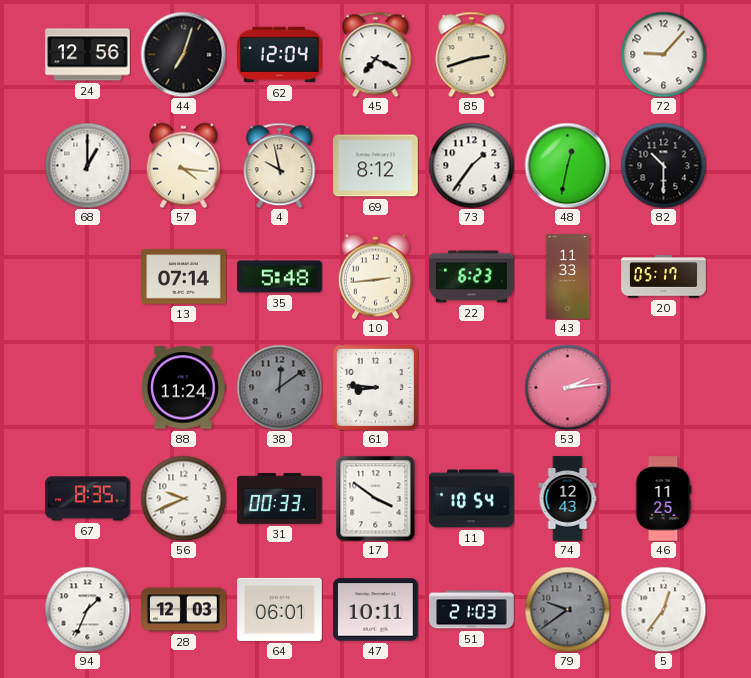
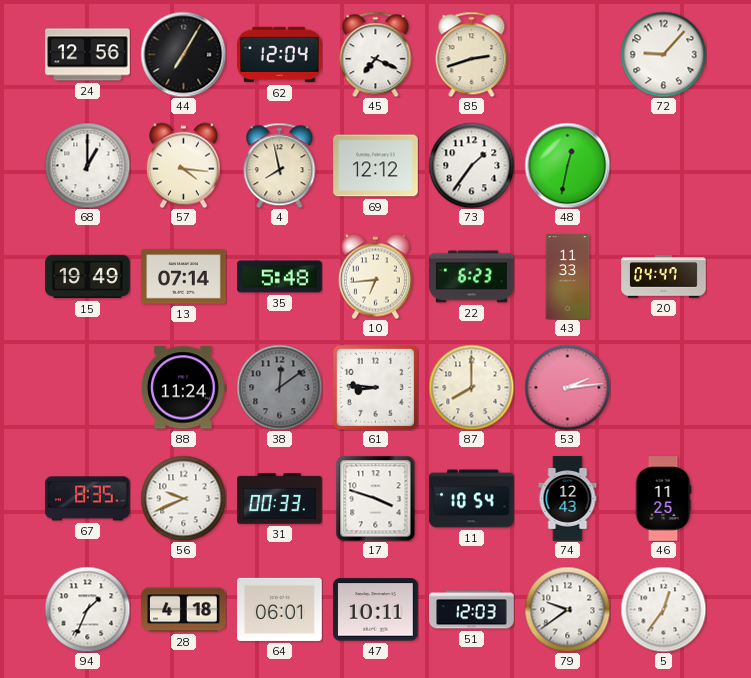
44: 7:03 -> 7:05 (183, 54)
4: 9:58 -> 7:58 (280, 165)
69: 8:12 -> 12:12 (376, 166)
82: 10:30 -> none (663, 165)
15: none -> 19:49 (88, 277)
10: 2:44 -> 6:44 (375, 276)
20: 05:17 -> 04:47 (664, 277)
87: none -> 8:00 (471, 387)
17: 3:51 -> 3:48 (376, 498)
28: 12:03 -> 4:18 (184, 610)
51: 21:03 -> 12:03 (472, 610)
79 dial: grey -> white (567, 609)
